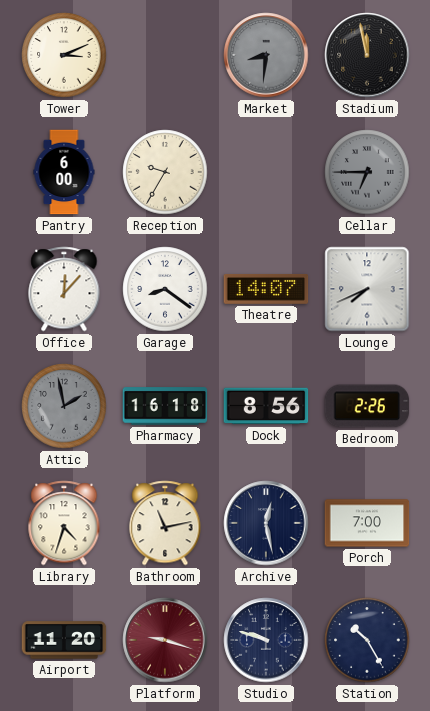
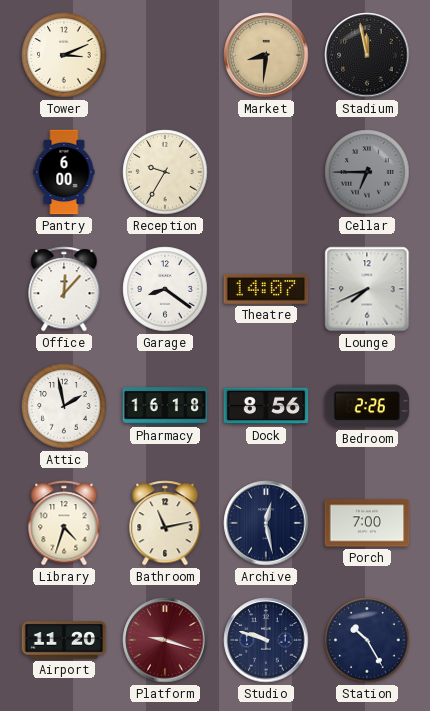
Market dial: grey -> champagne (266, 55)
Attic dial: grey -> white (64, 406)
